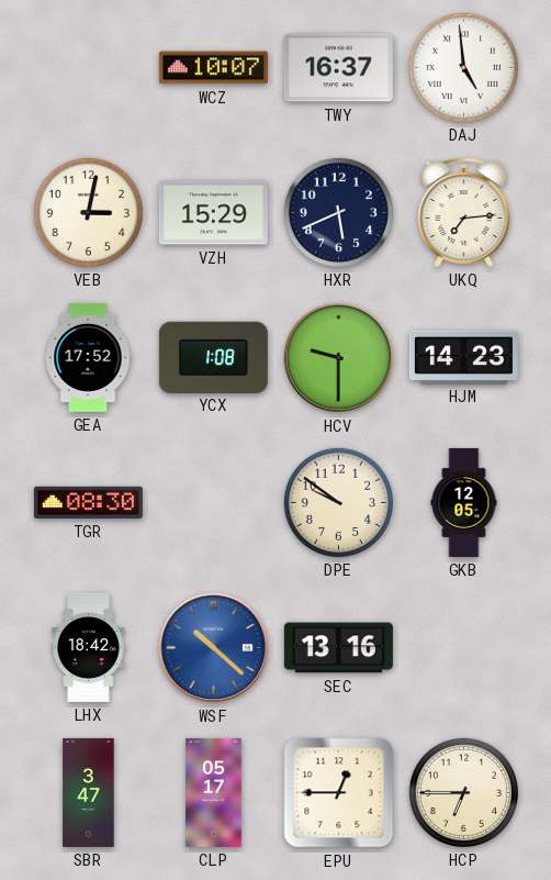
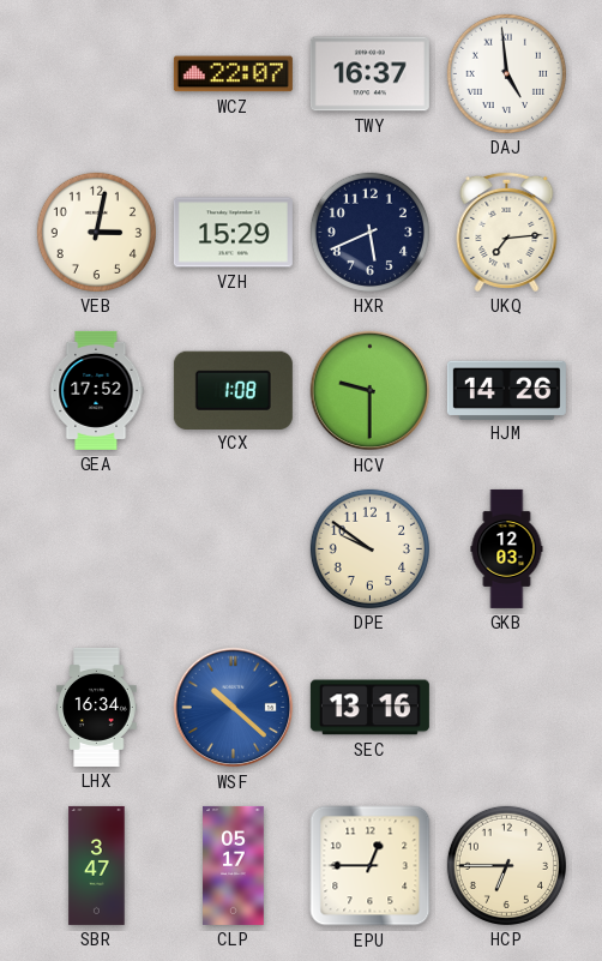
WCZ: 10:07 -> 22:07 (233, 74)
HJM: 14:23 -> 14:26 (506, 390)
TGR: 08:30 -> none (88, 502)
GKB: 12:05 -> 12:03 (507, 548)
LHX: 18:42 -> 16:34 (97, 707)
